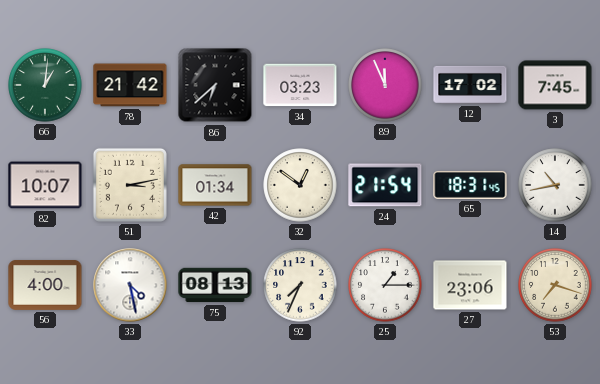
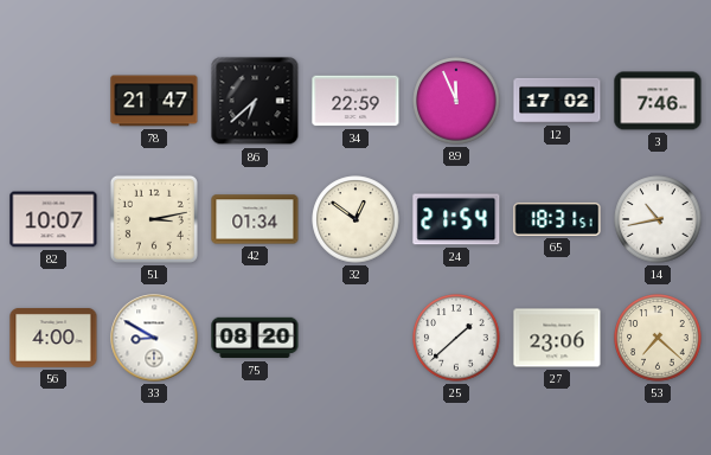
66: 1:01 -> none (45, 85)
78: 21:42 -> 21:47 (154, 101)
34: 03:23 -> 22:59 (355, 101)
3: 7:45 -> 7:46 (658, 101)
65: 18:31:45 -> 18:31:51 (557, 219)
33: 4:28 -> 8:50 (154, 338)
75: 08:13 -> 08:20 (255, 338)
92: 7:34 -> none (300, 285)
25: 1:15 -> 1:38 (456, 338)
53: 7:18 -> 7:22 (658, 338)
